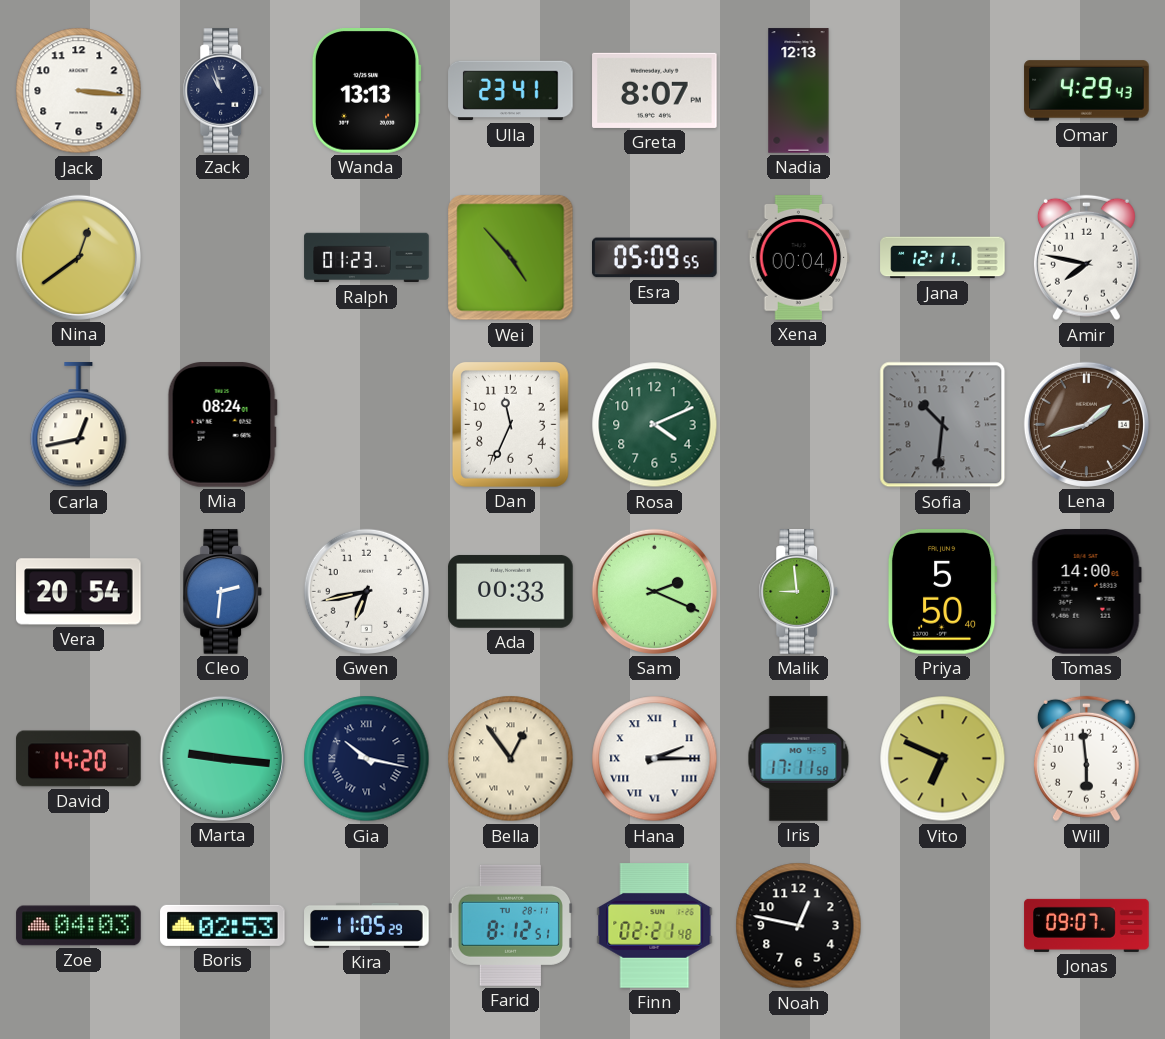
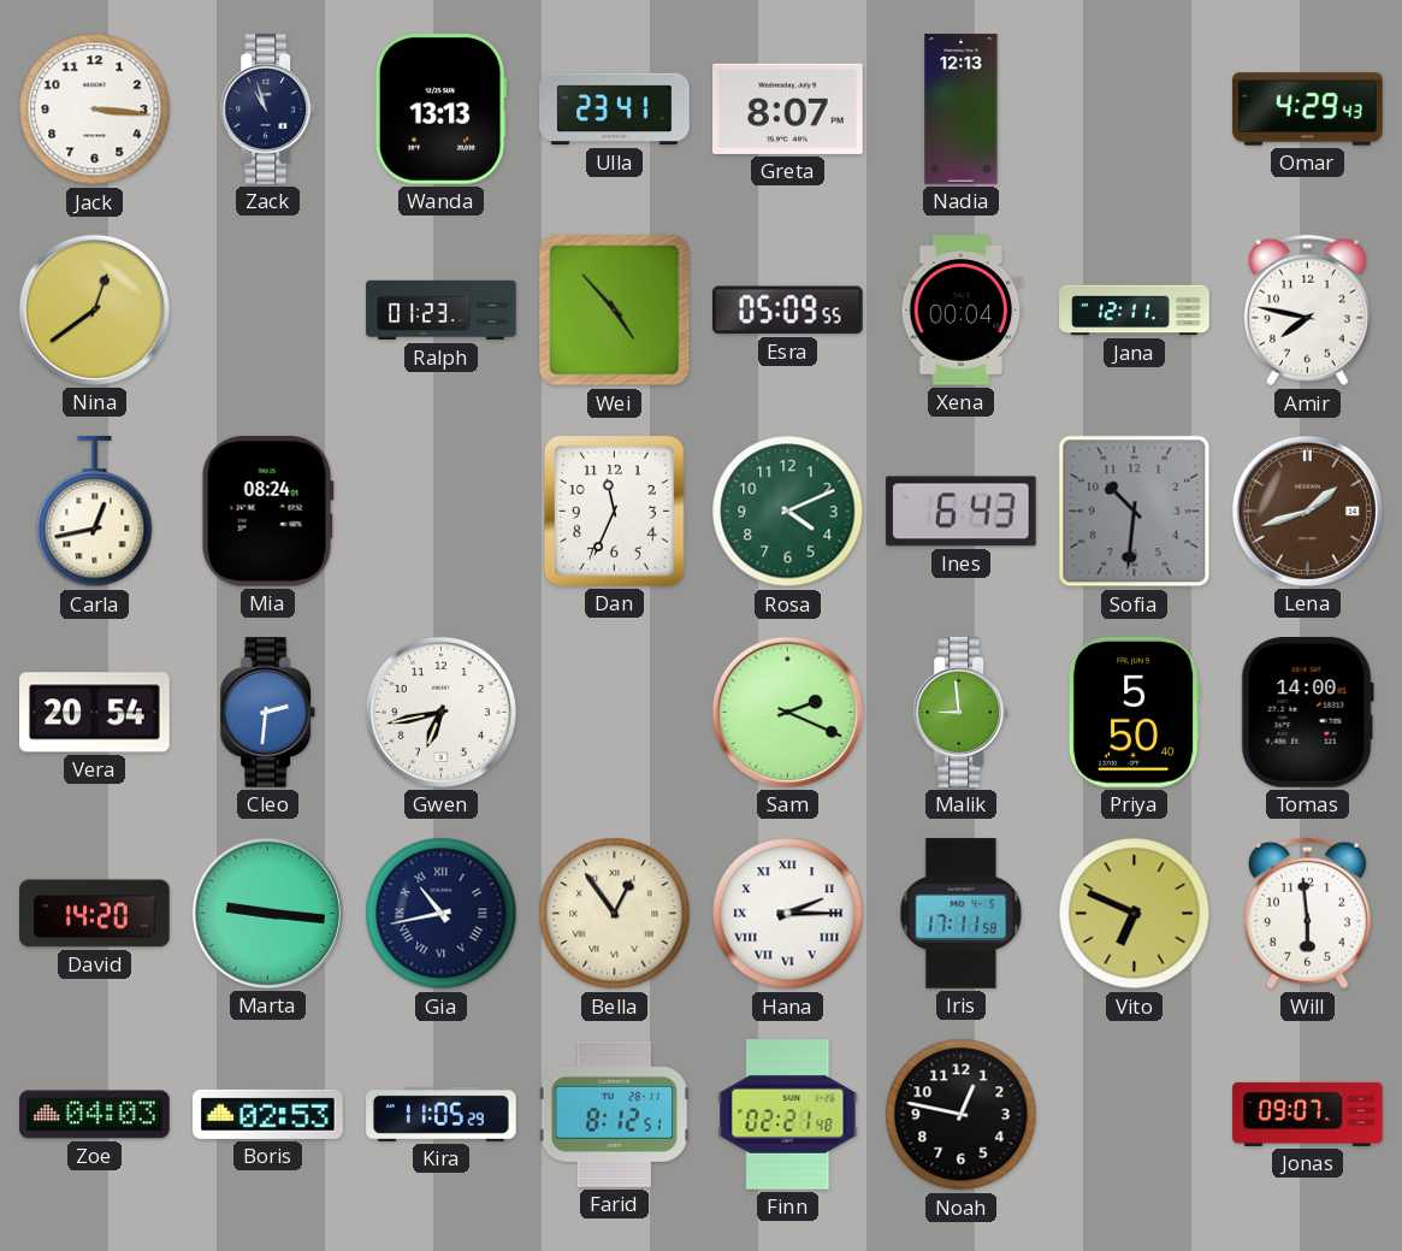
Ines: none -> 6:43 (962, 512)
Ada: 00:33 -> none (511, 591)
Gia: 10:17 -> 10:43 (442, 914)
